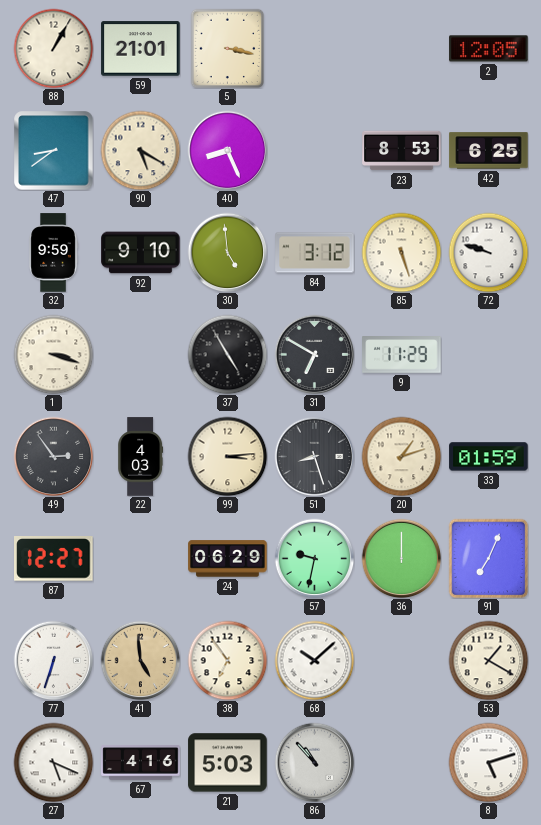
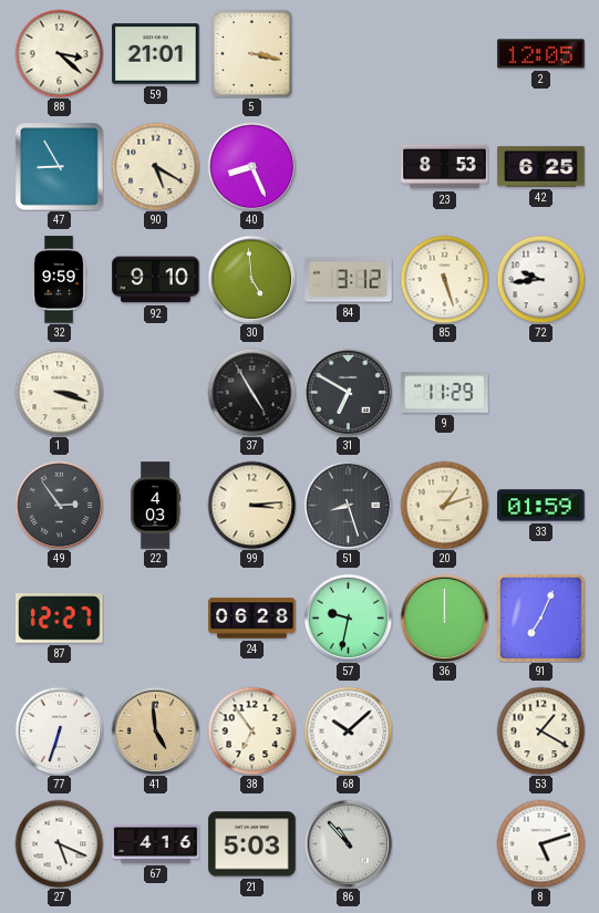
88: 1:05 -> 3:22 (59, 53)
47: 8:39 -> 8:55 (60, 167)
72: 9:48 -> 9:44 (540, 279)
24: 06:29 -> 06:28 (252, 619)
